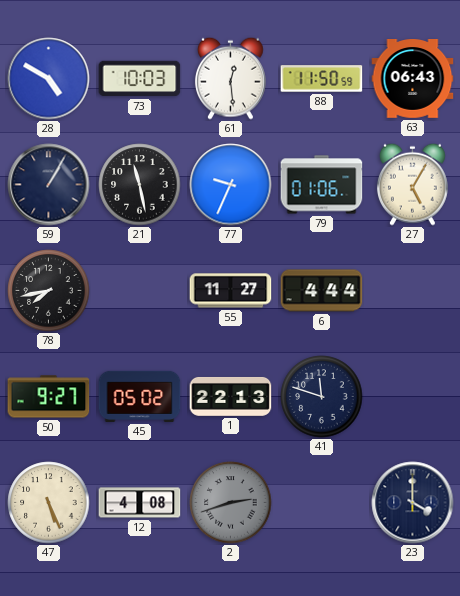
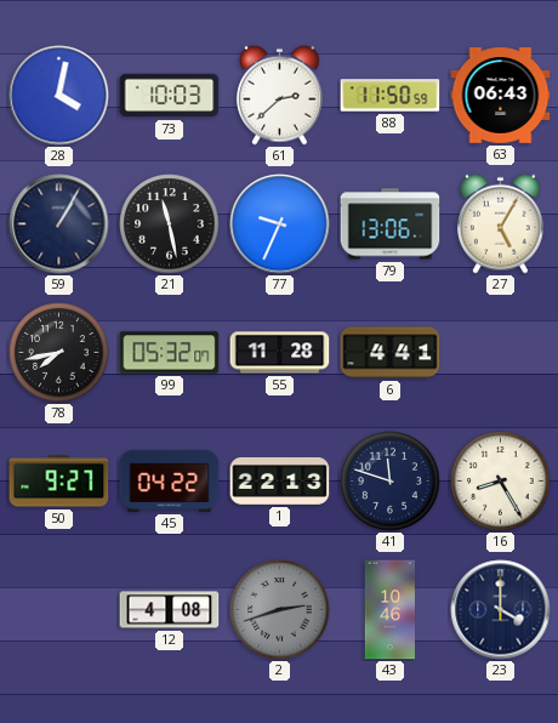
28: 4:50 -> 4:02 (59, 96)
61: 12:29 -> 2:38 (279, 95)
79: 01:06 -> 13:06 (391, 224)
99: none -> 05:32 (170, 353)
55: 11:27 -> 11:28 (280, 353)
6: 4:44 -> 4:41 (391, 353)
45: 05:02 -> 04:22 (170, 480)
16: none -> 8:25 (501, 482)
47: 5:26 -> none (49, 503)
43: none -> 10:46 (391, 610)
